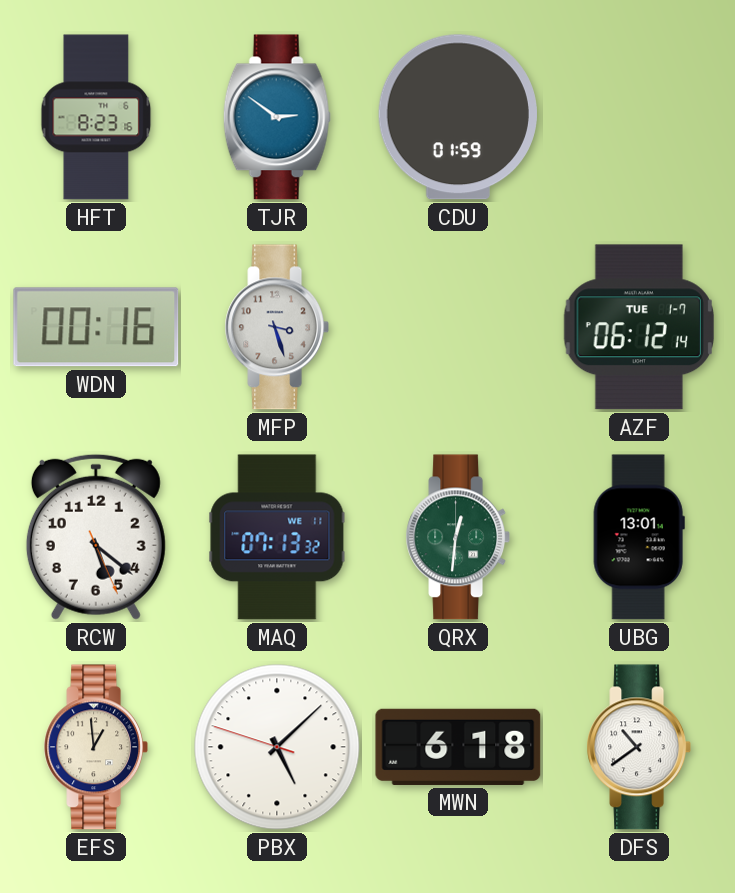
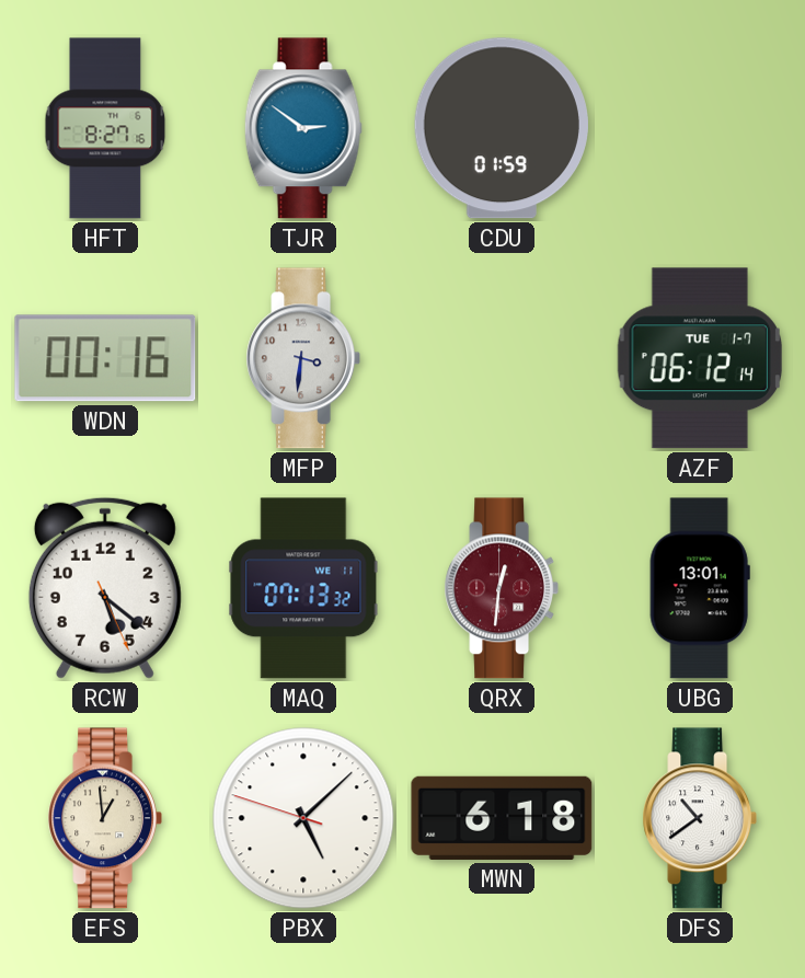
HFT: 8:23 -> 8:27 (105, 128)
MFP: 3:27 -> 3:31 (302, 358)
QRX dial: green -> burgundy (501, 588)
